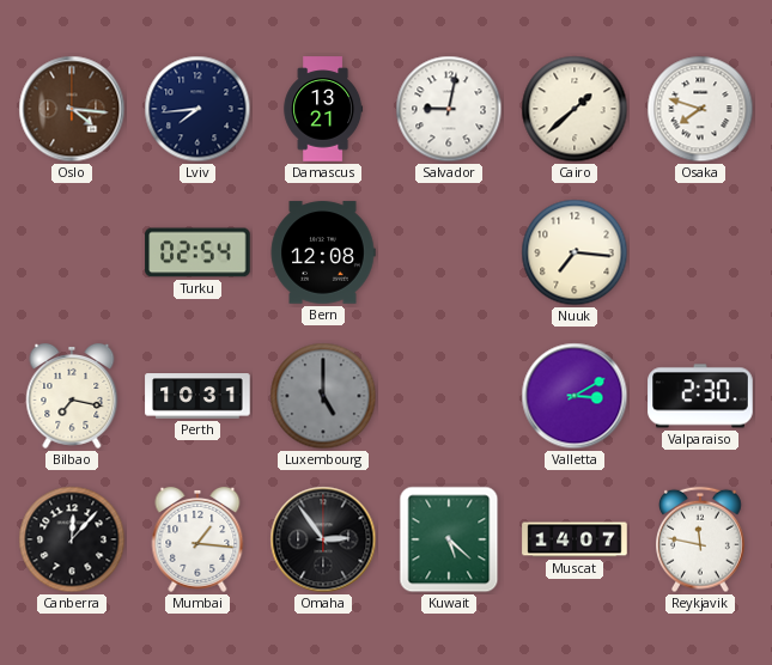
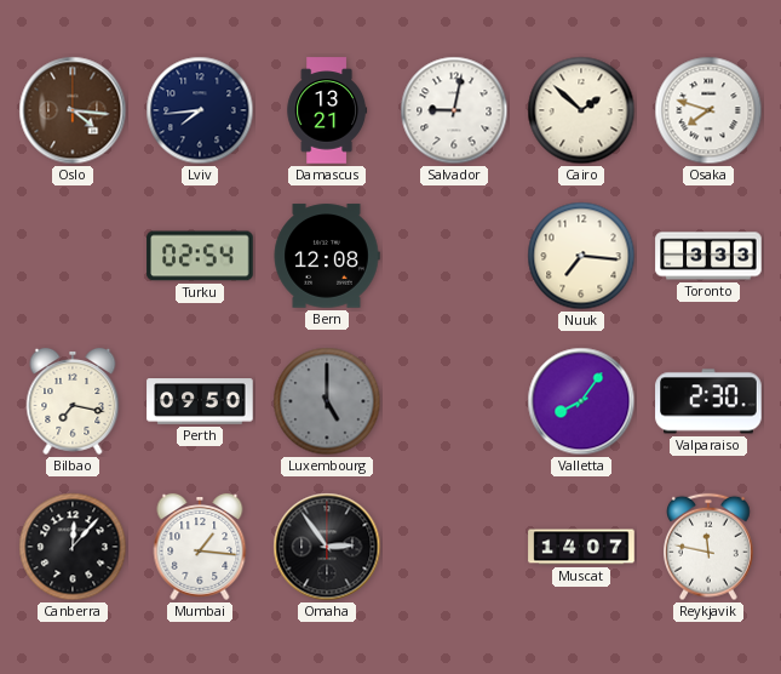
Cairo: 1:38 -> 1:52 (581, 110)
Toronto: none -> 3:33 (708, 256)
Perth: 10:31 -> 09:50 (200, 401)
Valletta: 3:10 -> 8:06 (581, 401)
Kuwait: 5:22 -> none (449, 539)
